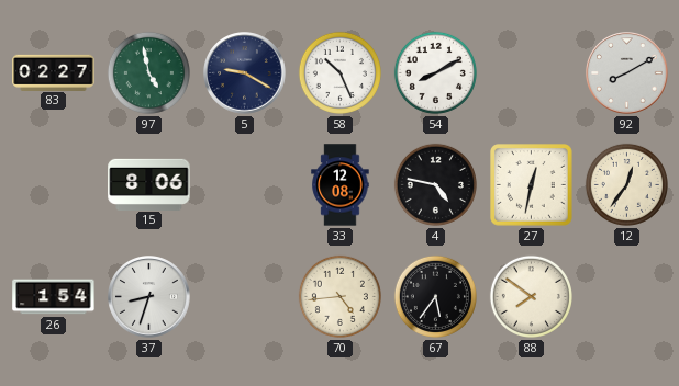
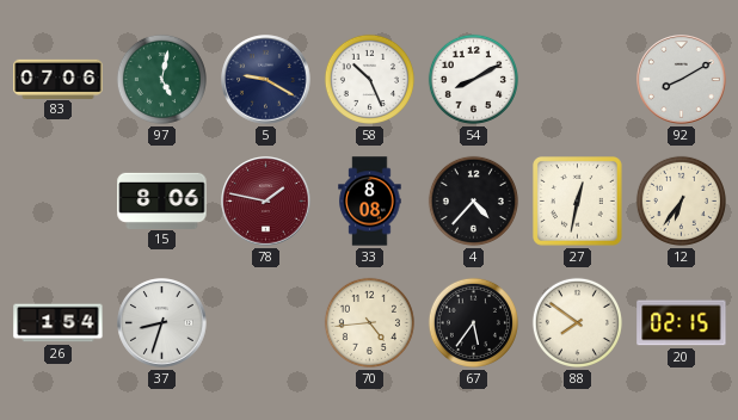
83: 02:27 -> 07:06 (59, 79)
97: 4:58 -> 5:02 (161, 79)
78: none -> 1:47 (266, 202)
33: 12:08 -> 8:08 (370, 202)
4: 4:47 -> 4:37 (473, 200)
12: 12:36 -> 6:36 (681, 200)
20: none -> 02:15 (682, 323)
